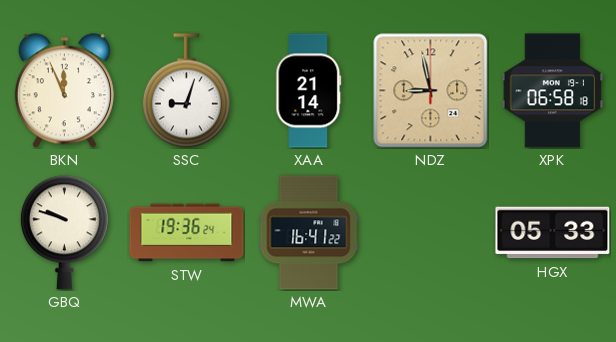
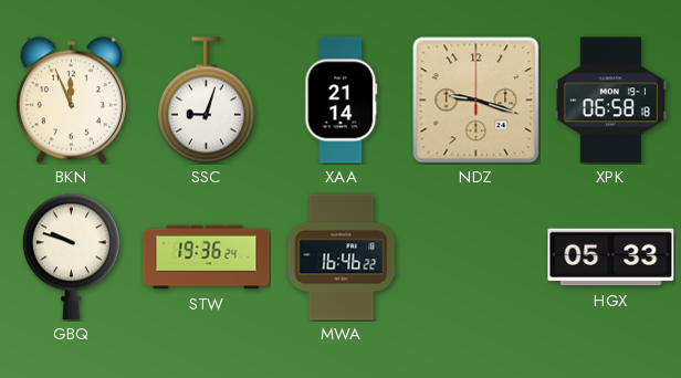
NDZ: 8:58 -> 9:18 (476, 101)
MWA: 16:41 -> 16:46 (342, 258)
